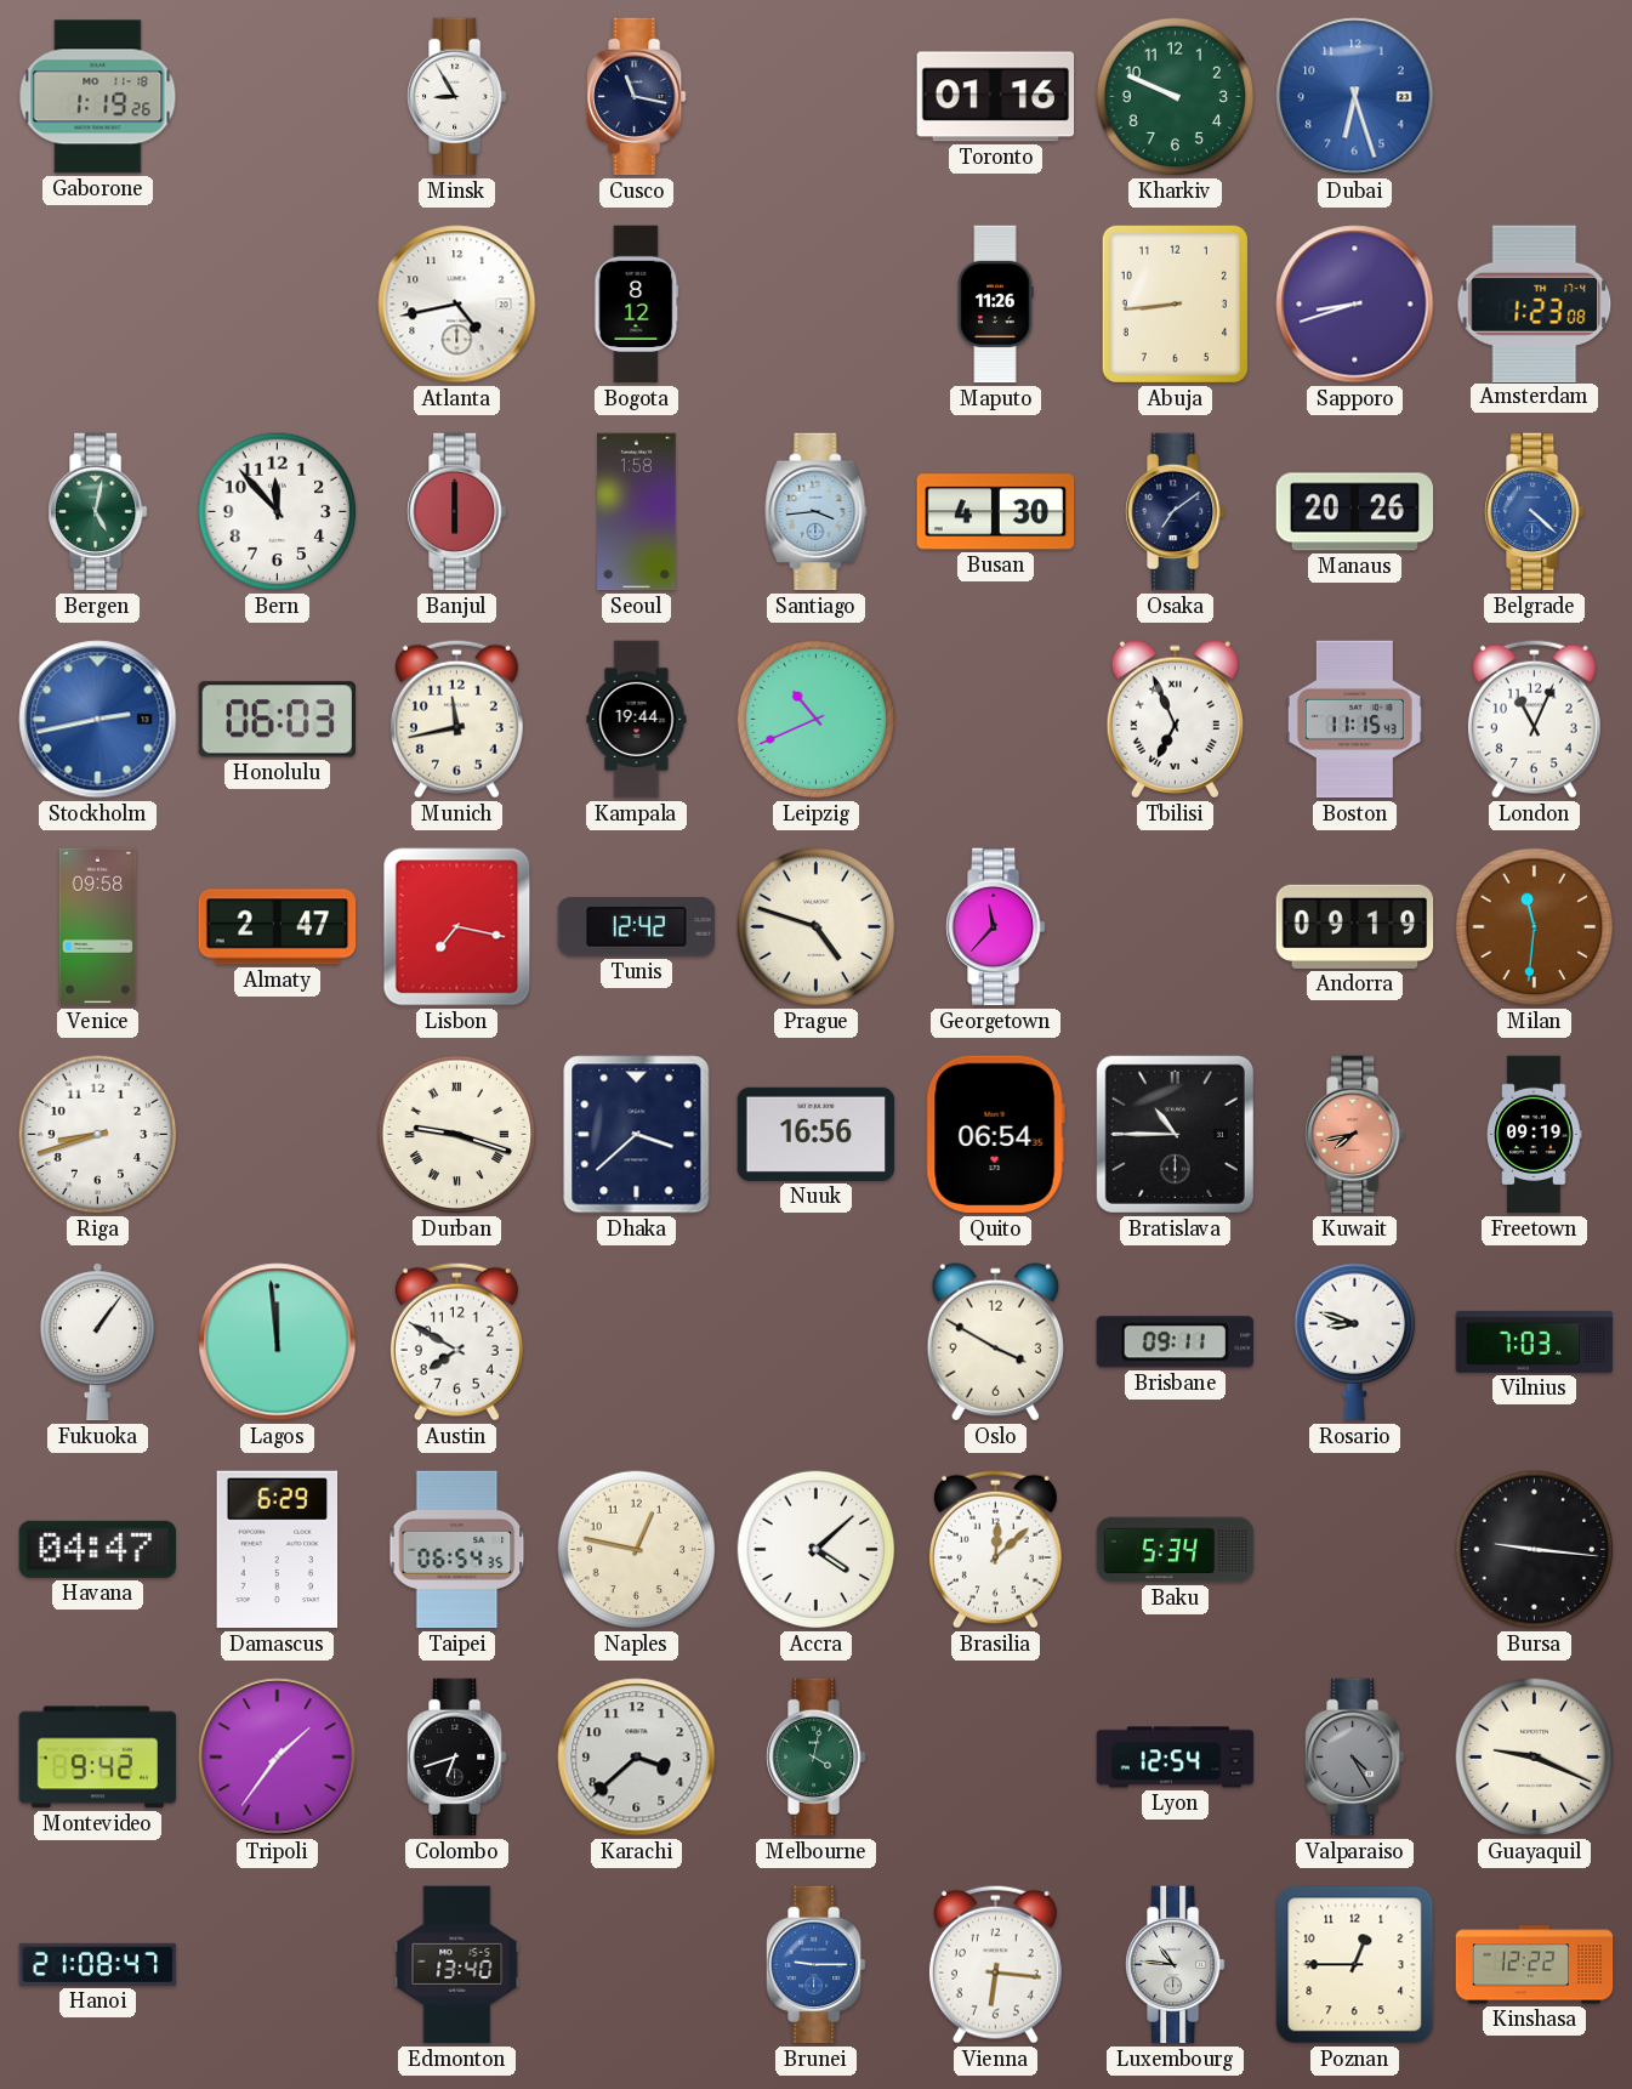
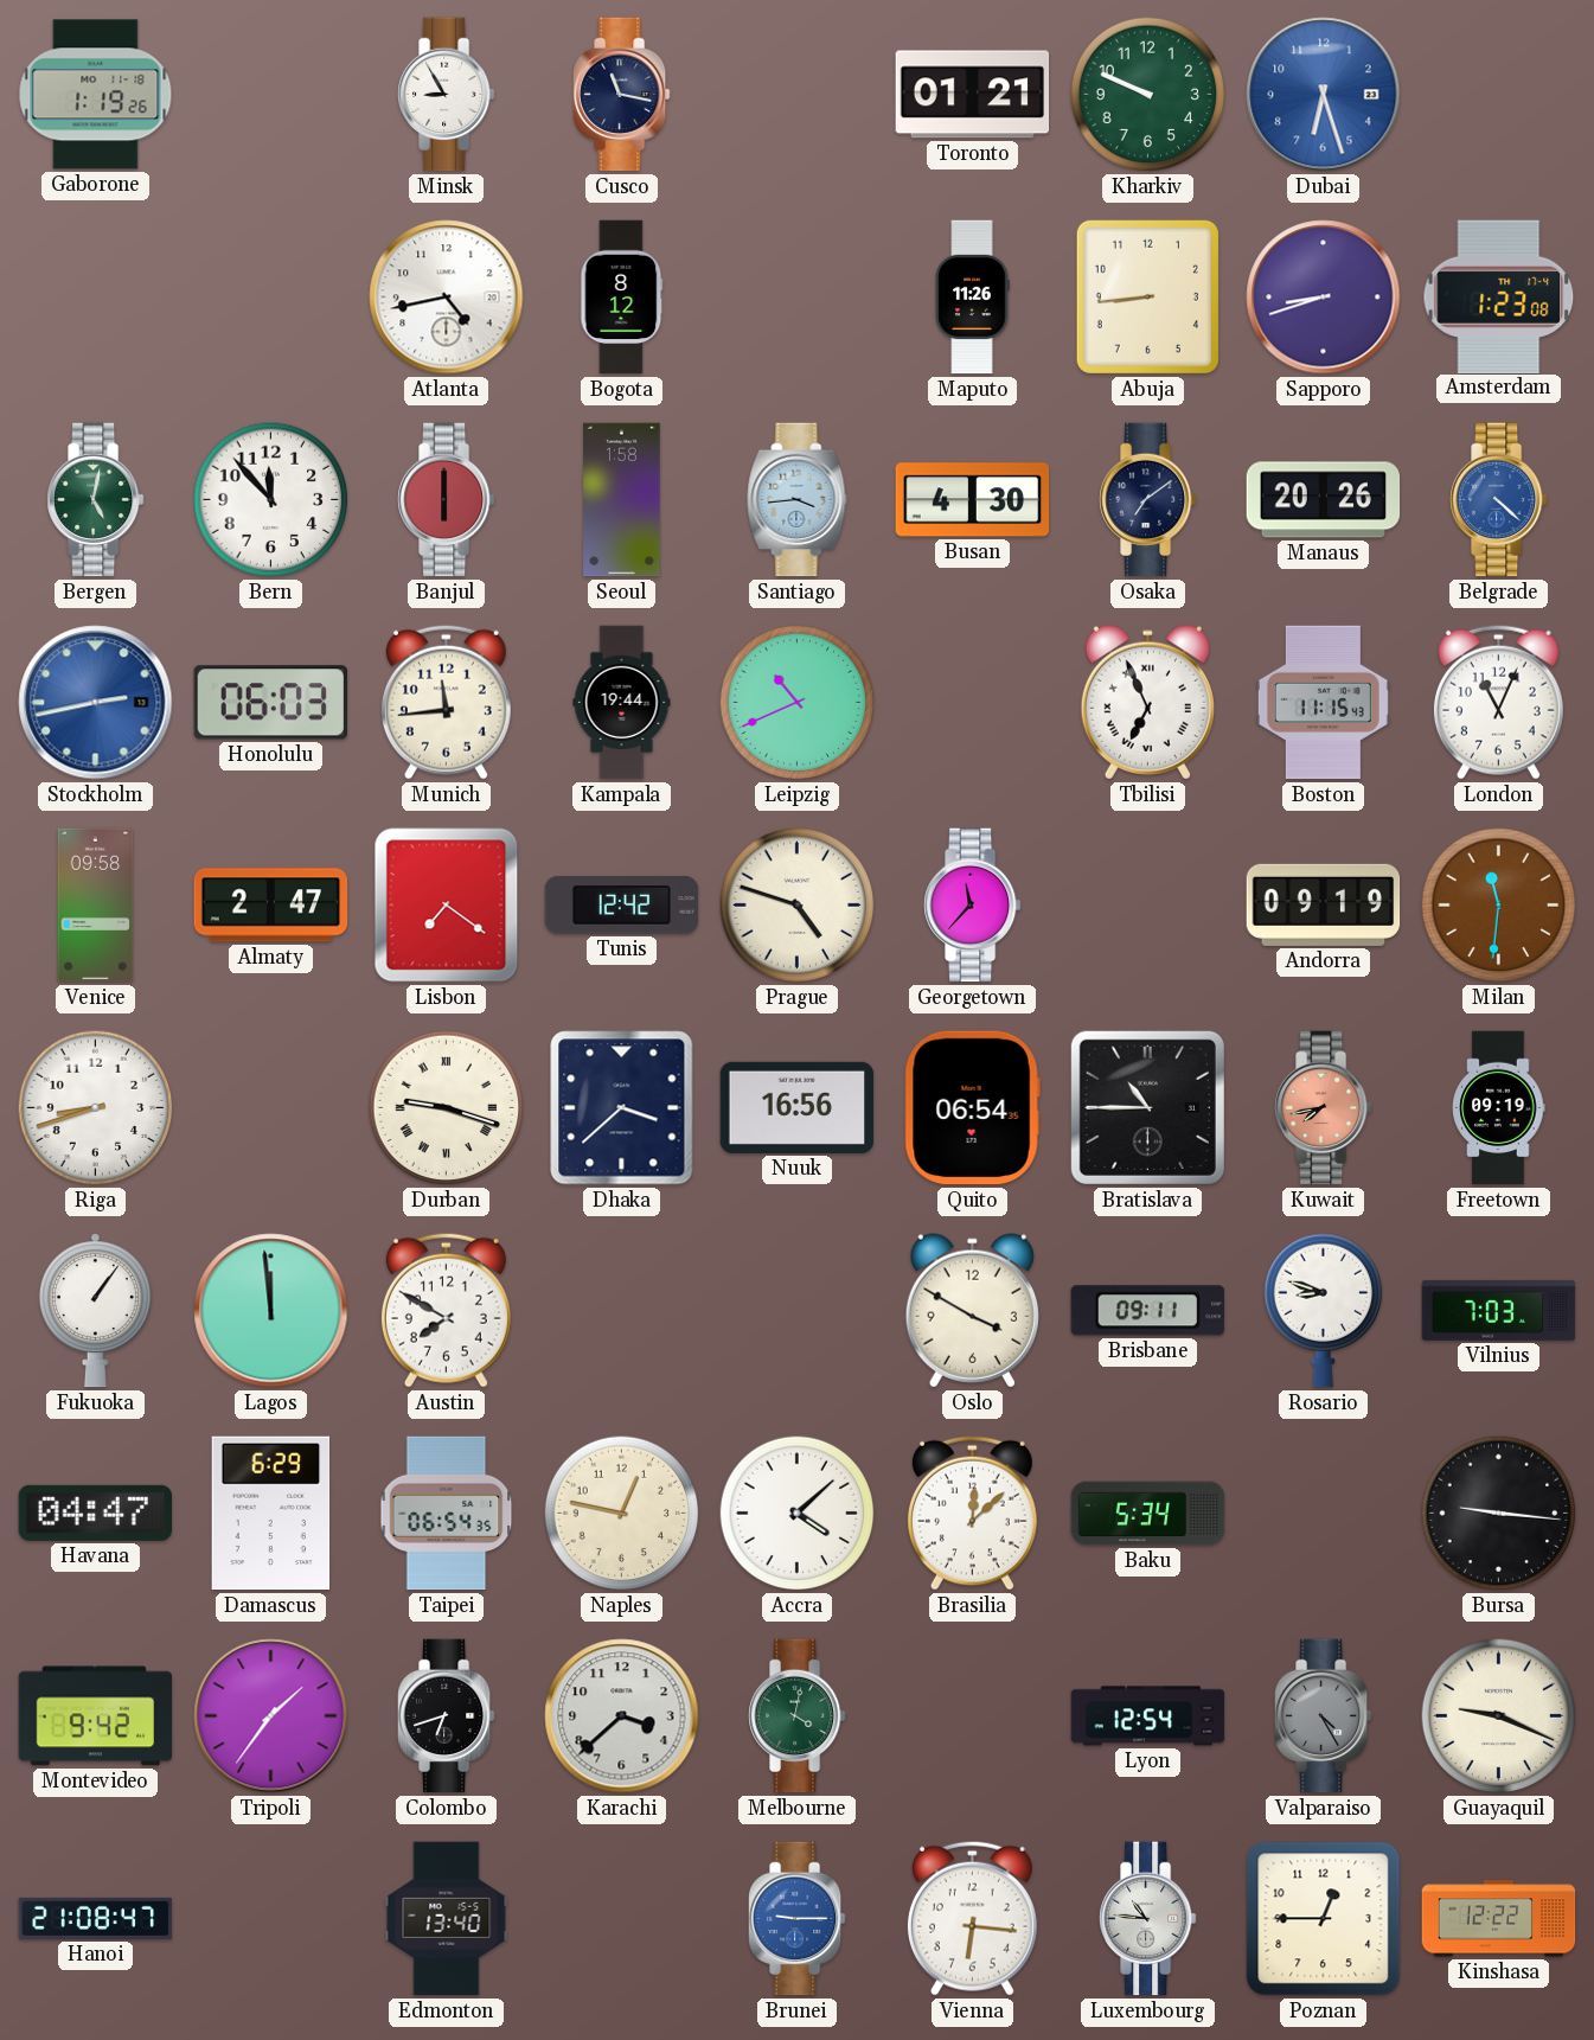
Toronto: 01:16 -> 01:21 (973, 95)
Munich: 11:43 -> 11:44 (446, 702)
Lisbon: 7:17 -> 7:21 (447, 906)
